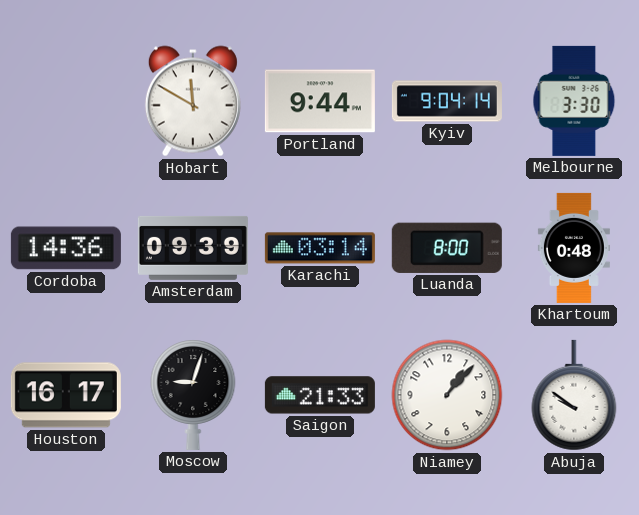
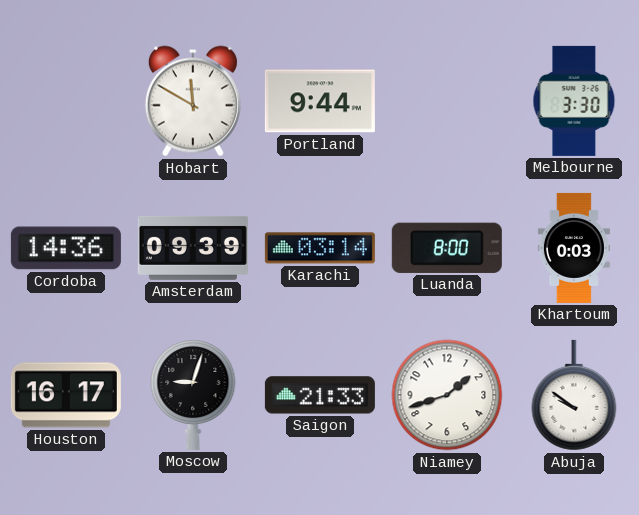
Kyiv: 9:04 -> none (447, 101)
Khartoum: 0:48 -> 0:03 (574, 248)
Niamey: 1:07 -> 1:42 (447, 395)
